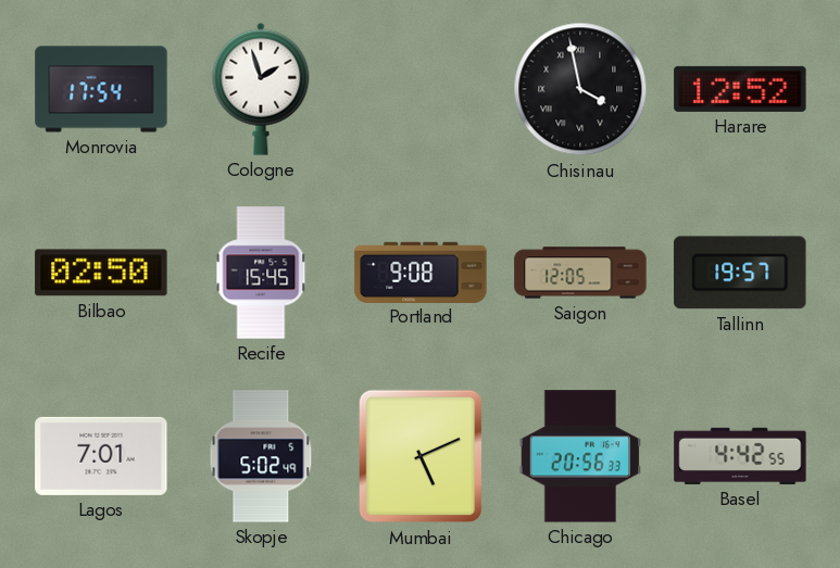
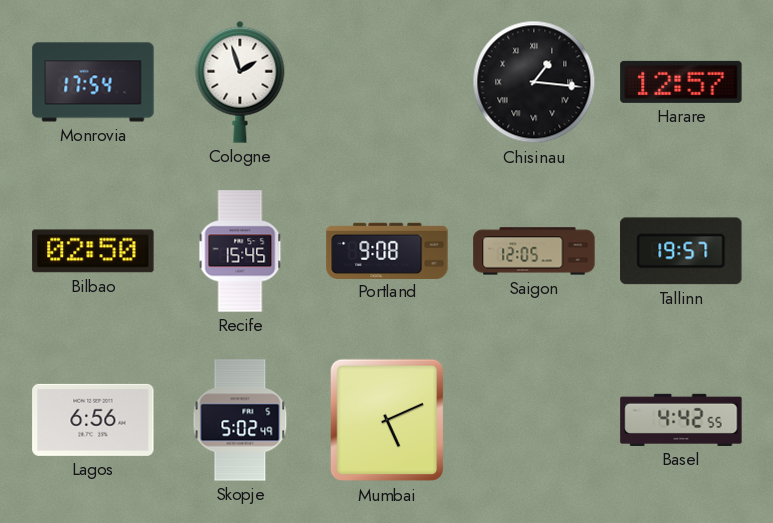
Chisinau: 3:58 -> 1:16 (534, 82)
Harare: 12:52 -> 12:57 (681, 82)
Lagos: 7:01 -> 6:56 (93, 420)
Chicago: 20:56 -> none (580, 456)
